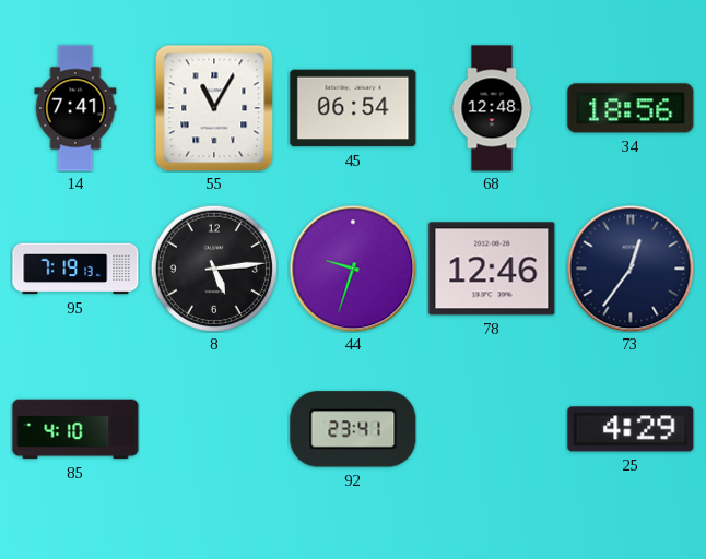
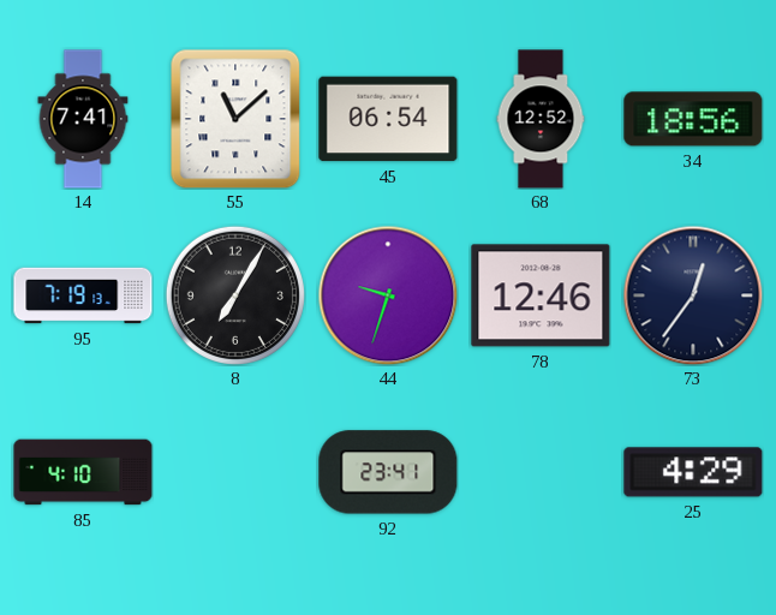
55: 11:05 -> 11:08 (235, 119)
68: 12:48 -> 12:52 (541, 119)
8: 5:14 -> 7:05 (235, 295)
